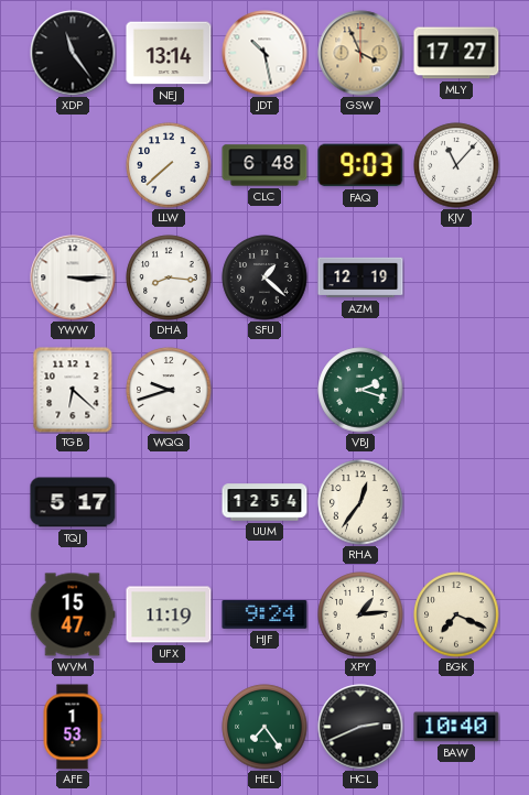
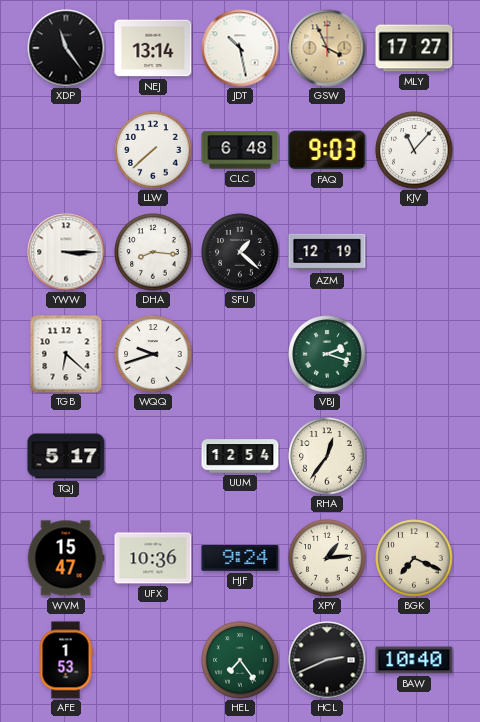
UFX: 11:19 -> 10:36 (153, 558)
